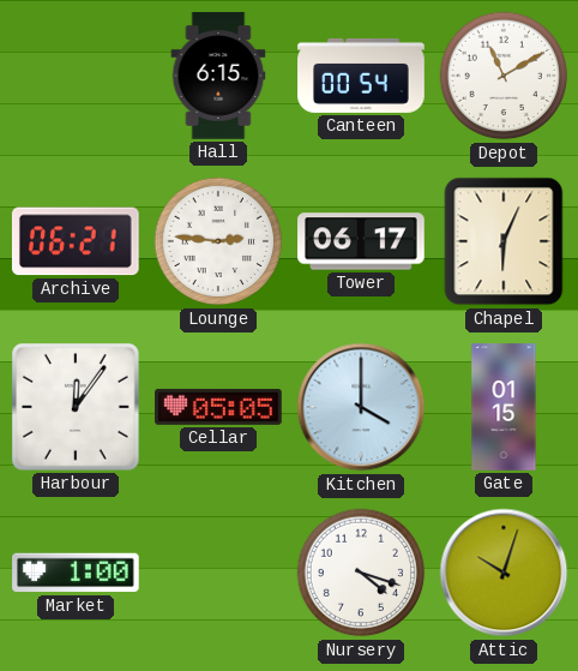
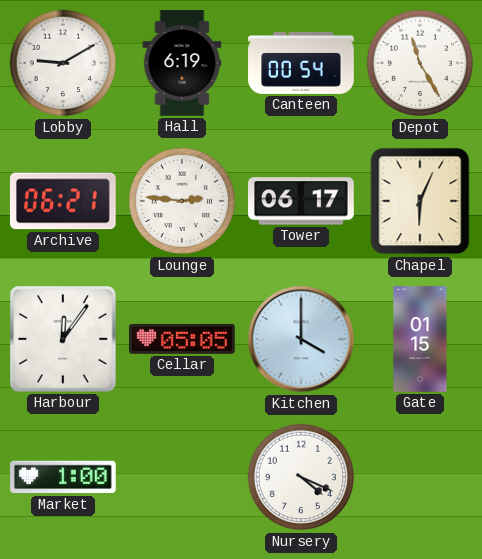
Lobby: none -> 9:10 (63, 63)
Hall: 6:15 -> 6:19 (182, 63)
Depot: 11:10 -> 11:25 (420, 63)
Nursery: 4:18 -> 4:19 (301, 477)
Attic: 10:03 -> none (504, 573)
